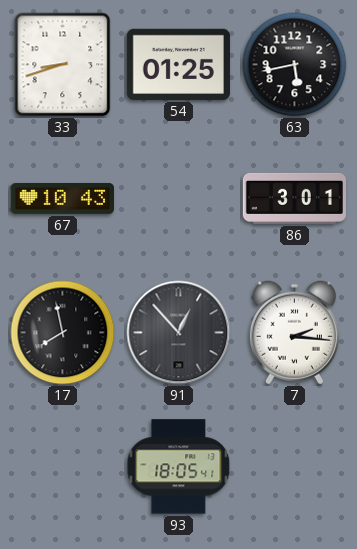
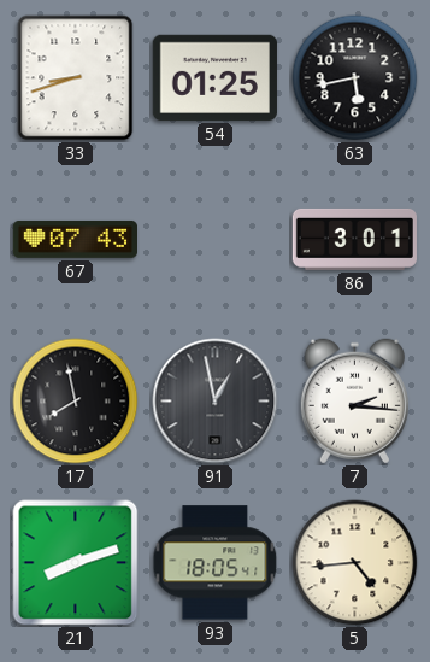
67: 10:43 -> 07:43 (75, 239)
91: 12:53 -> 12:58 (216, 402)
21: none -> 8:12 (76, 563)
5: none -> 4:44 (355, 563)
